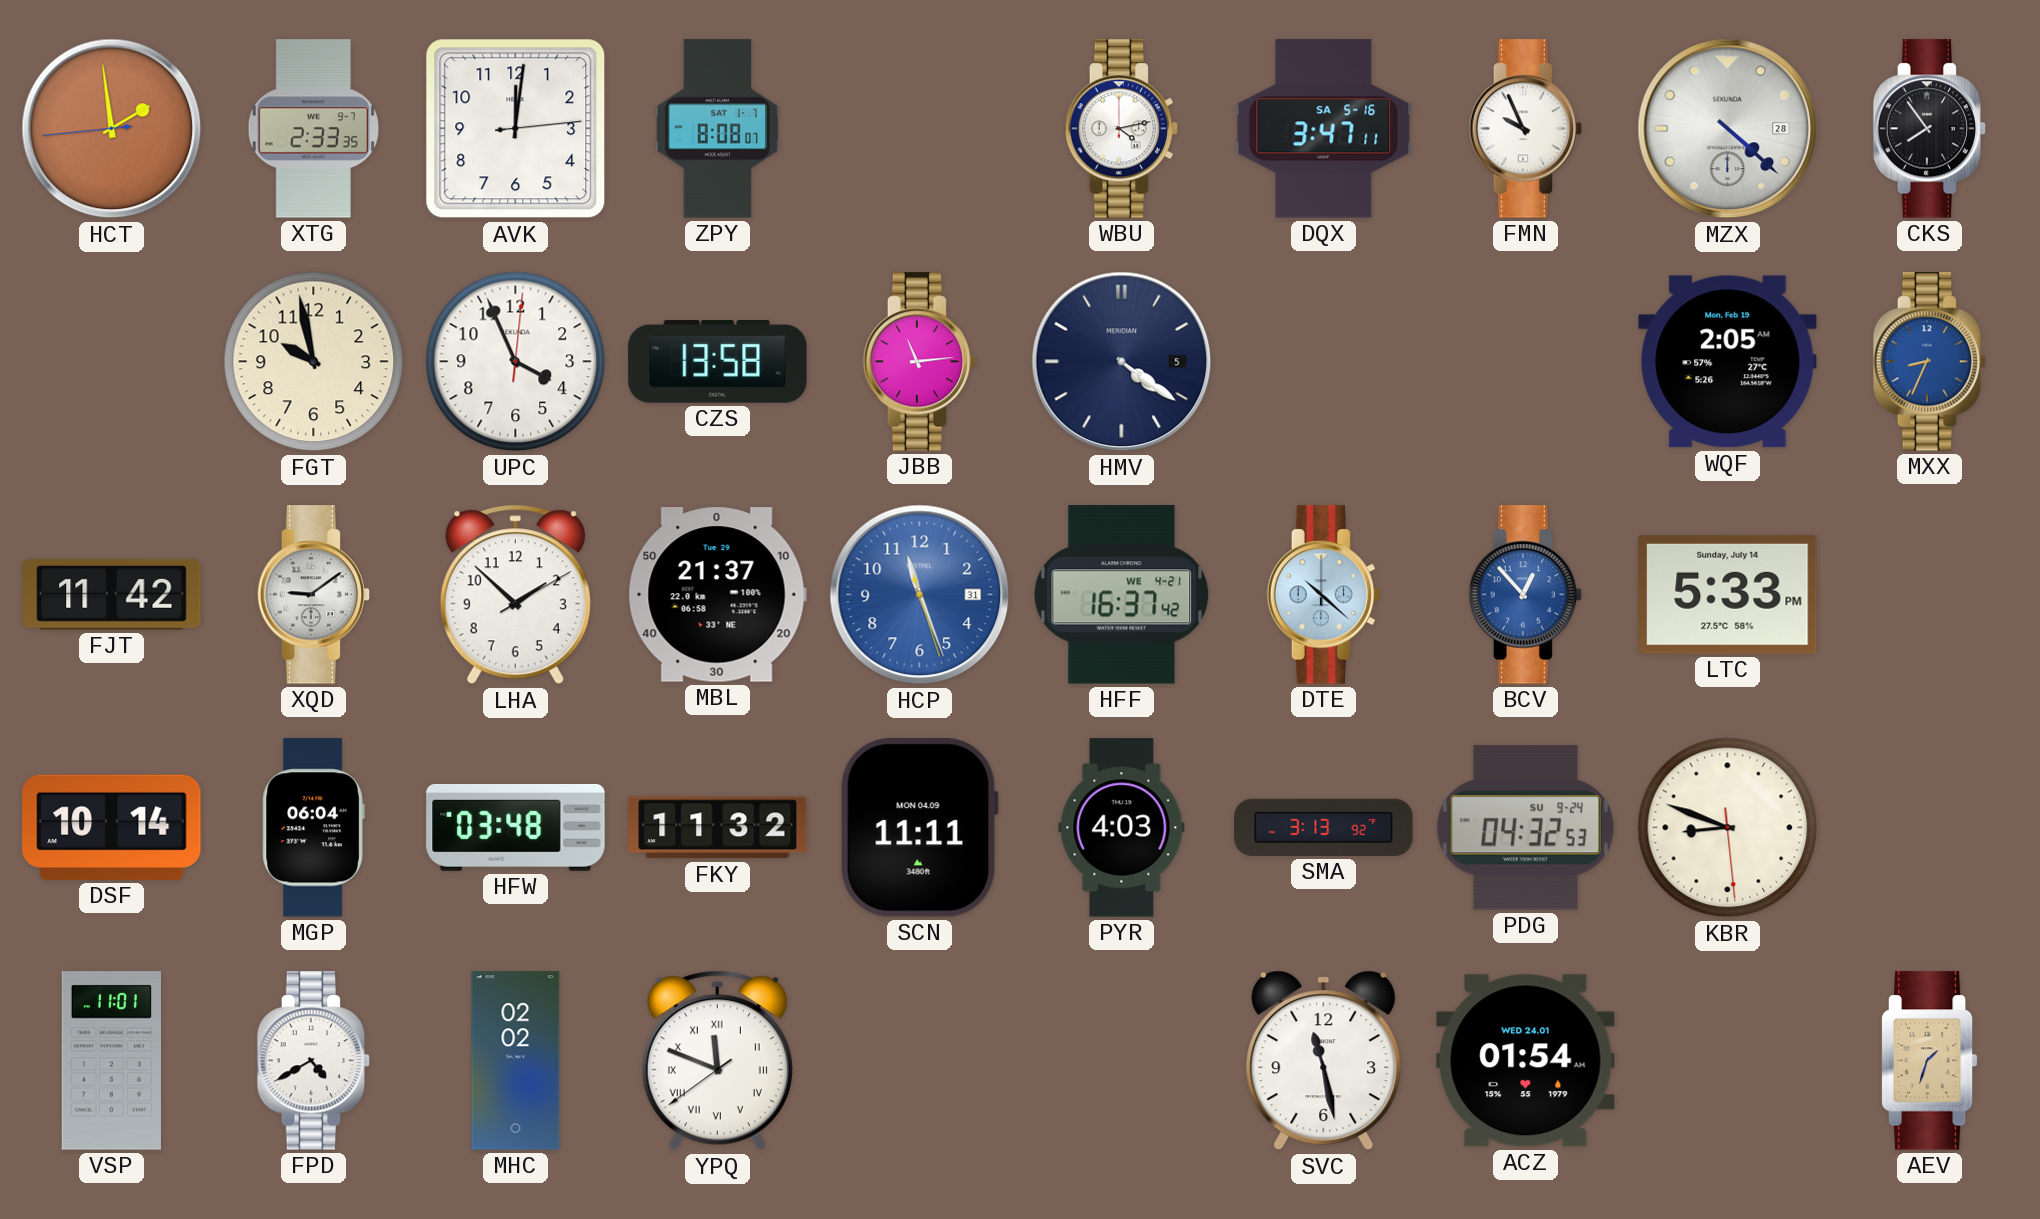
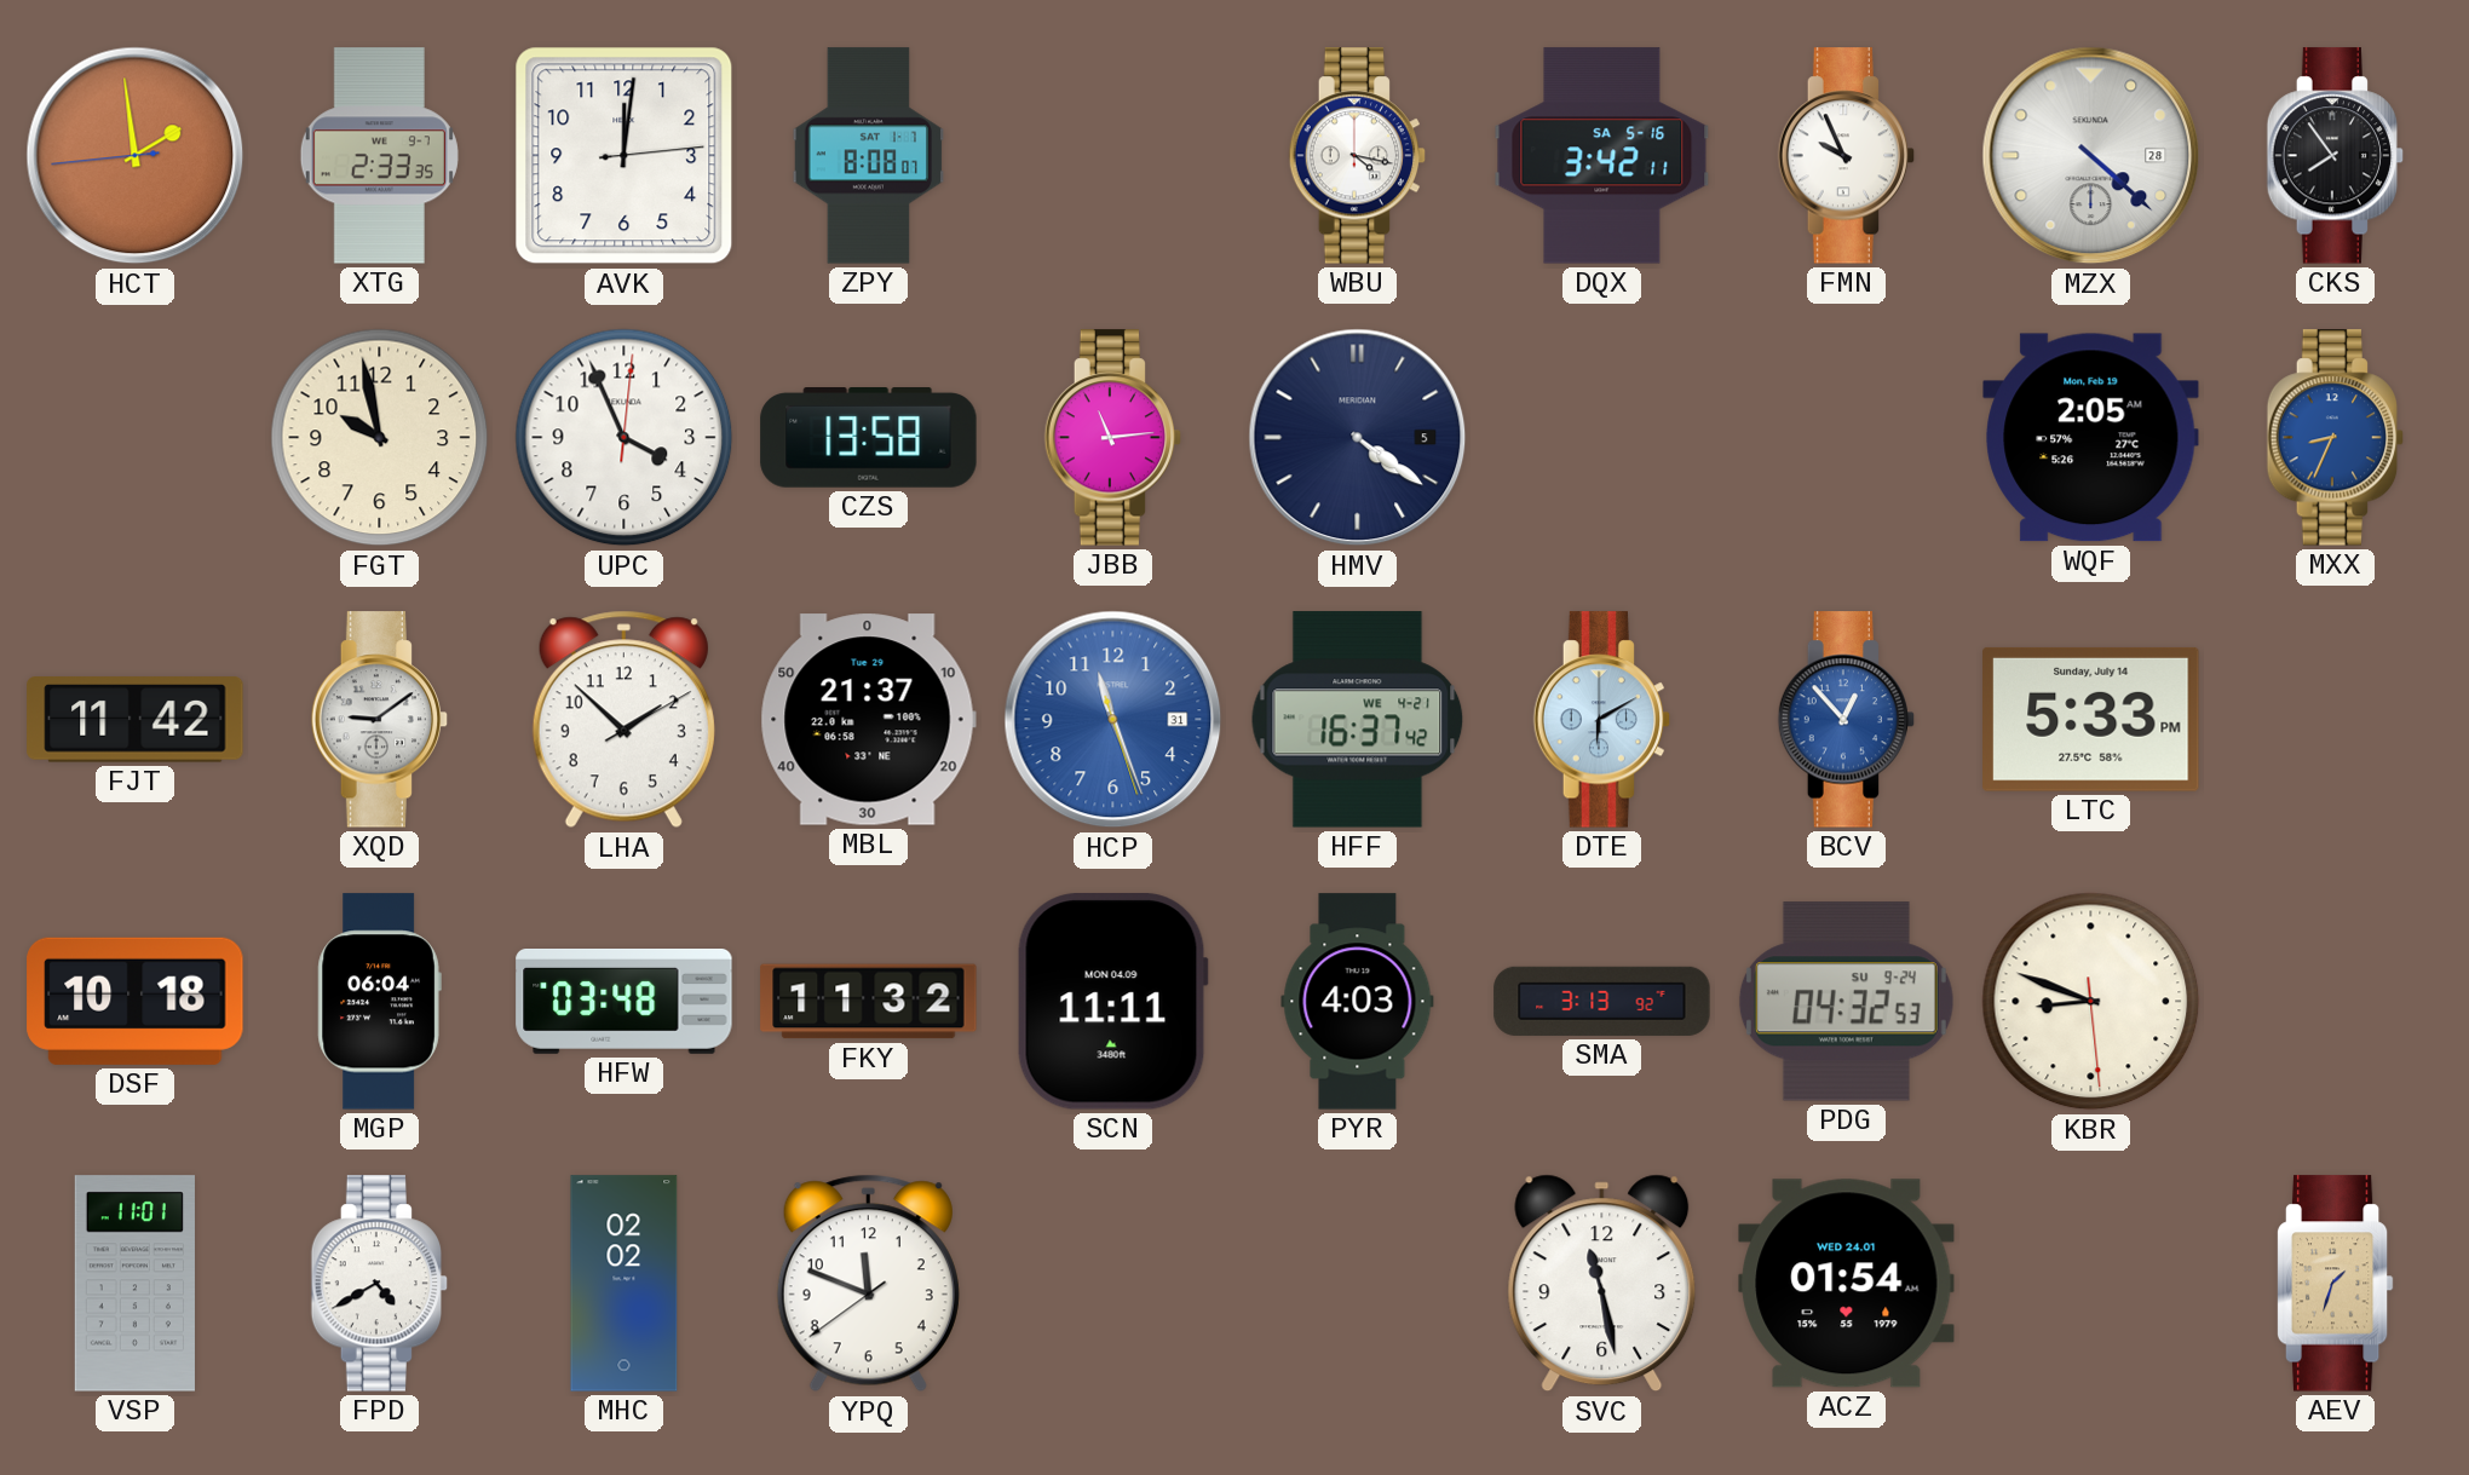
WBU: 4:13 -> 4:17 (1358, 156)
DQX: 3:47 -> 3:42 (1602, 156)
DTE: 10:22 -> 6:10 (1602, 720)
DSF: 10:14 -> 10:18 (136, 1001)
YPQ numerals: Roman -> Arabic (868, 1284)
